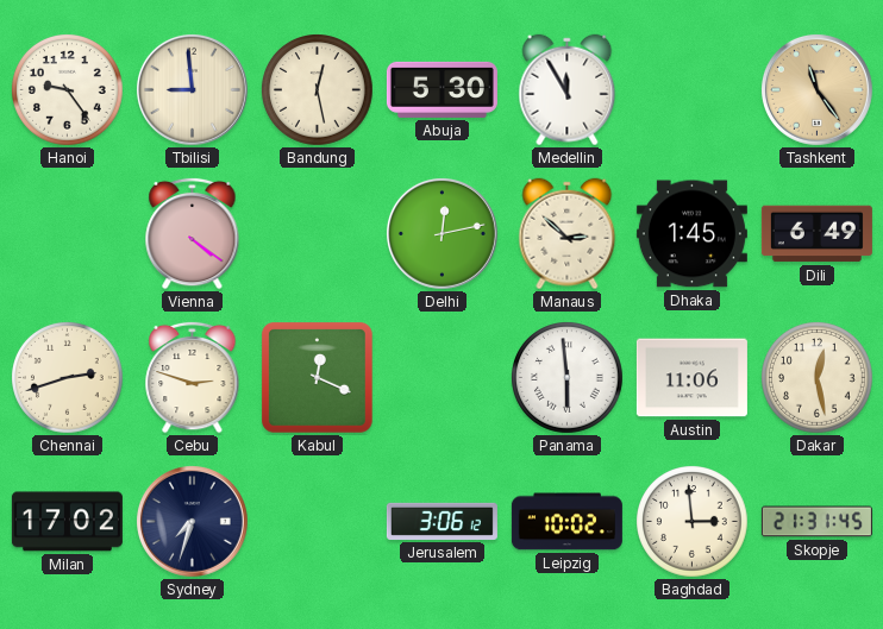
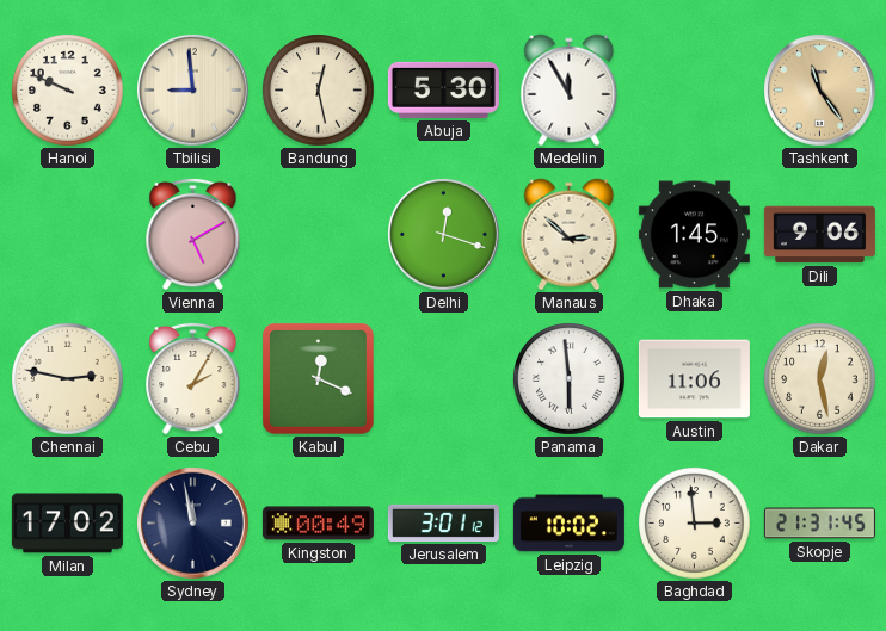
Hanoi: 9:24 -> 9:49 (68, 91)
Vienna: 4:21 -> 5:10 (193, 234)
Delhi: 12:13 -> 12:18 (443, 234)
Dili: 6:49 -> 9:06 (819, 235)
Chennai: 2:42 -> 2:47 (68, 379)
Cebu: 2:48 -> 2:05 (193, 378)
Sydney: 7:33 -> 11:58 (192, 522)
Kingston: none -> 00:49 (318, 524)
Jerusalem: 3:06 -> 3:01 (443, 522)
